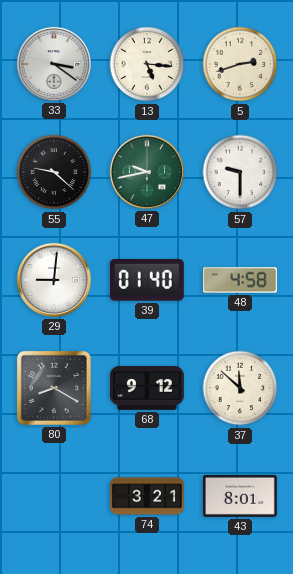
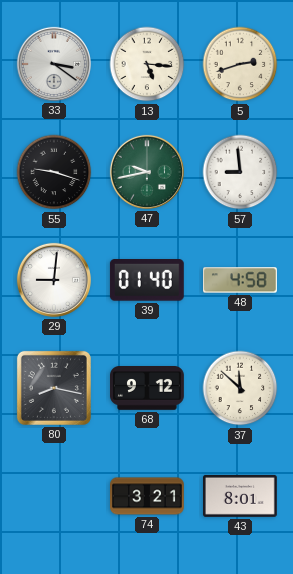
55: 9:22 -> 9:18 (54, 172)
57: 9:30 -> 8:59 (240, 172)
80: 8:20 -> 8:17 (54, 388)
